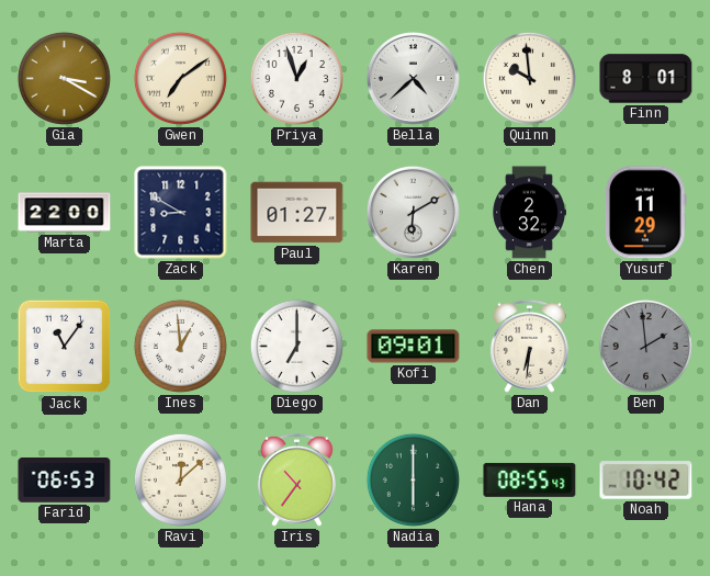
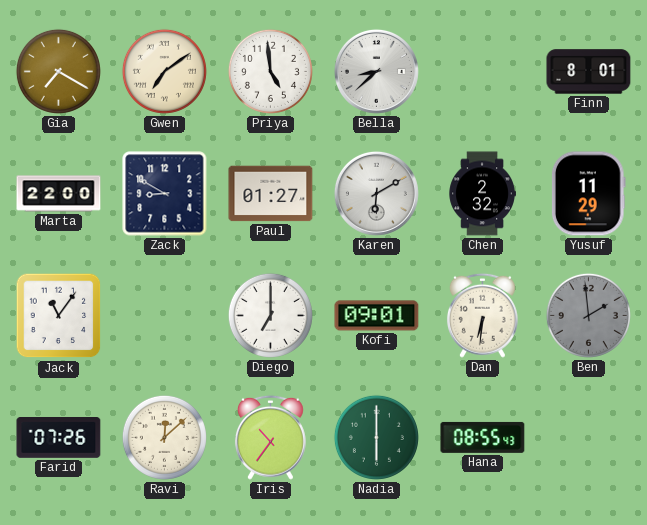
Gia: 3:20 -> 7:20 (58, 71)
Priya: 12:57 -> 4:59 (270, 71)
Bella: 4:38 -> 8:38 (376, 71)
Quinn: 9:59 -> none (529, 78)
Ines: 12:59 -> none (180, 346)
Farid: 06:53 -> 07:26 (59, 438)
Noah: 10:42 -> none (646, 481)
